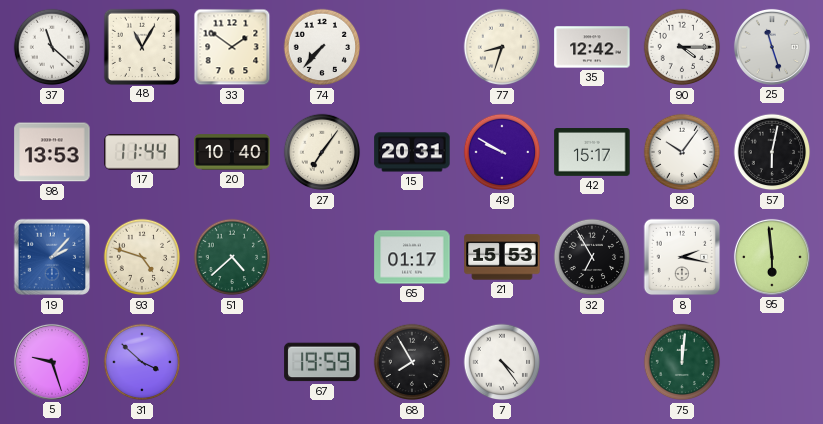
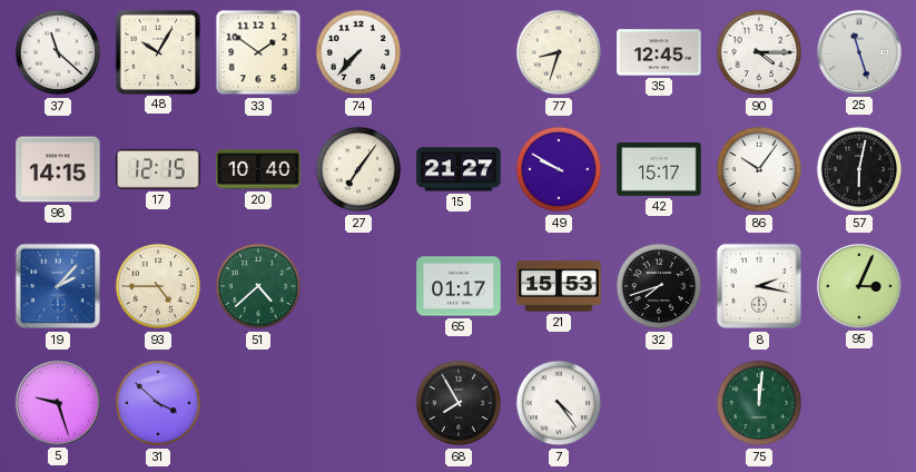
48: 11:05 -> 10:05 (157, 51)
35: 12:42 -> 12:45 (659, 52)
98: 13:53 -> 14:15 (58, 169)
17: 11:44 -> 12:15 (158, 169)
15: 20:31 -> 21:27 (459, 169)
93: 4:48 -> 4:45 (158, 286)
32: 6:55 -> 7:42 (659, 286)
95: 5:59 -> 3:04 (859, 286)
67: 19:59 -> none (322, 362)
